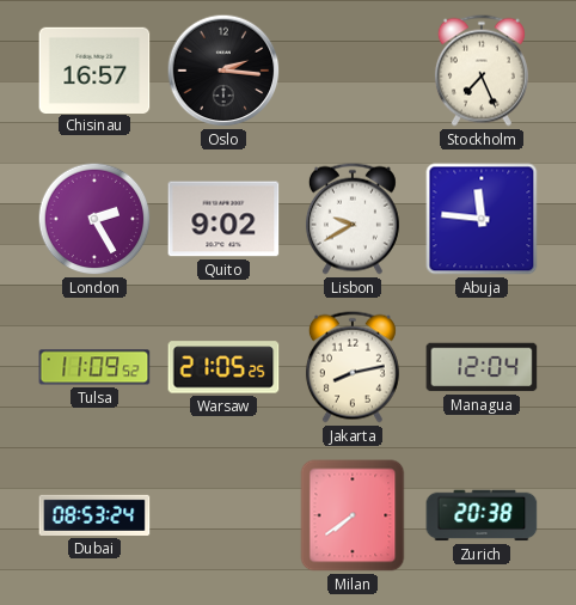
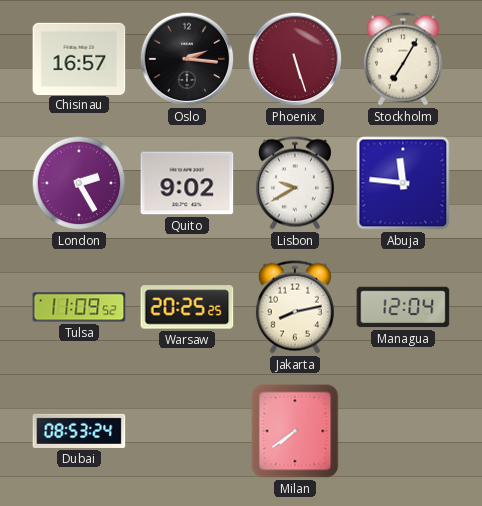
Phoenix: none -> 5:27 (295, 59)
Stockholm: 7:26 -> 7:05 (403, 59)
Warsaw: 21:05 -> 20:25 (187, 307)
Zurich: 20:38 -> none (482, 515)
